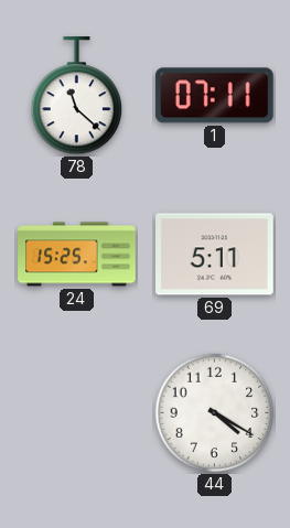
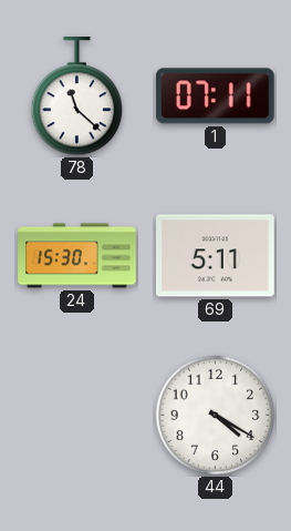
24: 15:25 -> 15:30 (77, 256)
